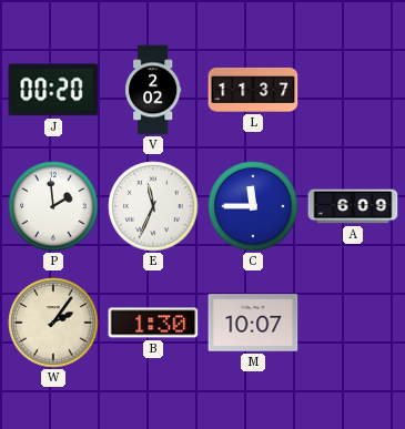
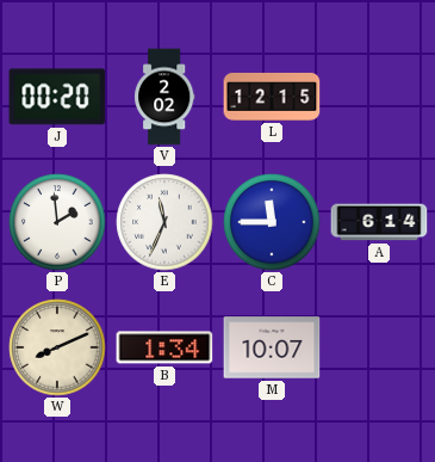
L: 11:37 -> 12:15 (272, 97)
A: 6:09 -> 6:14 (379, 222)
W: 2:06 -> 8:11 (57, 347)
B: 1:30 -> 1:34 (164, 347)
